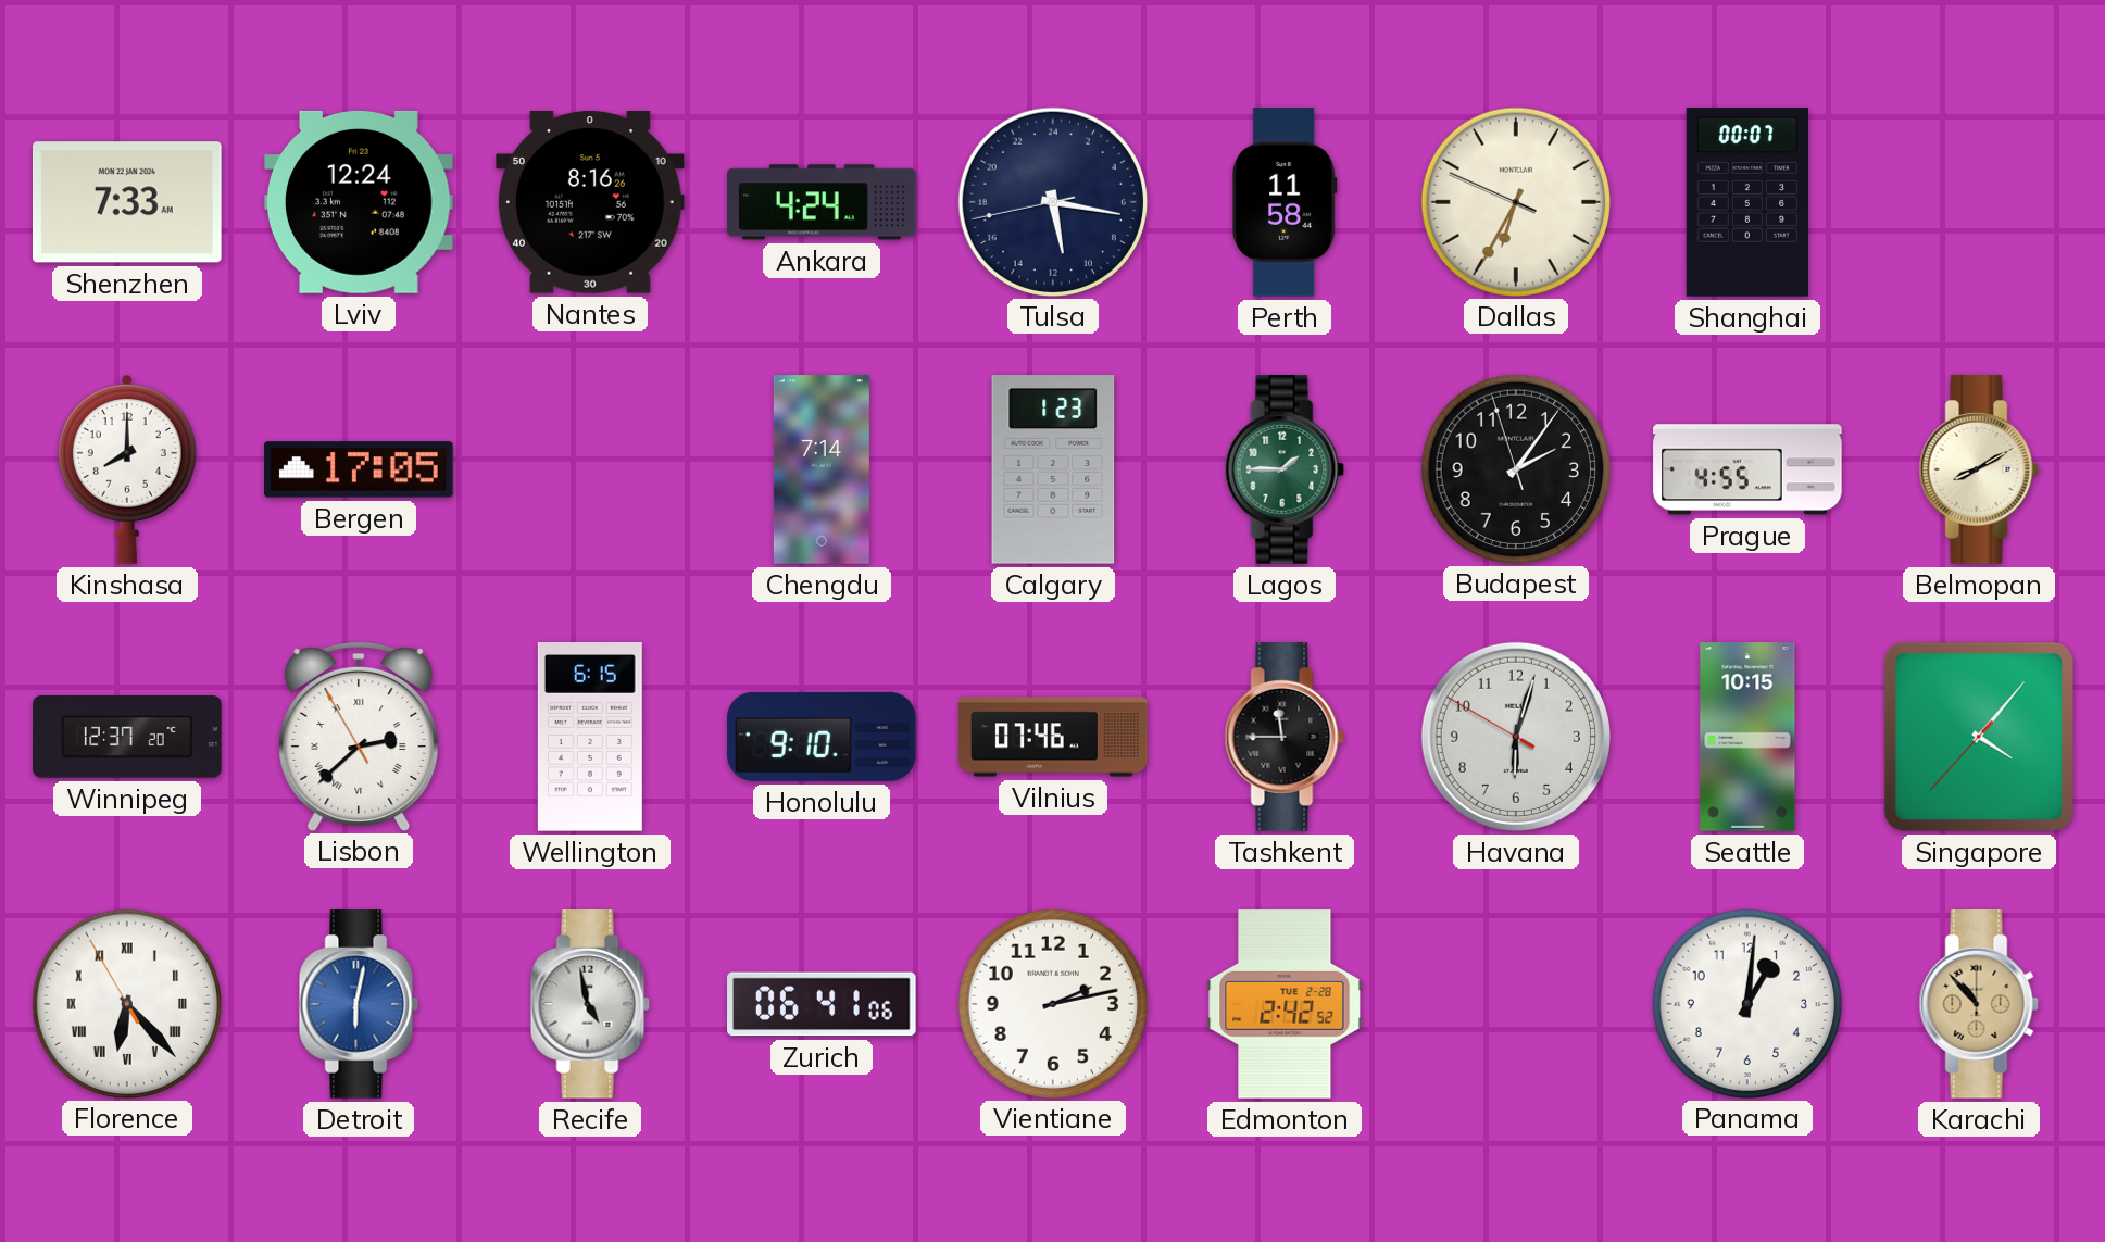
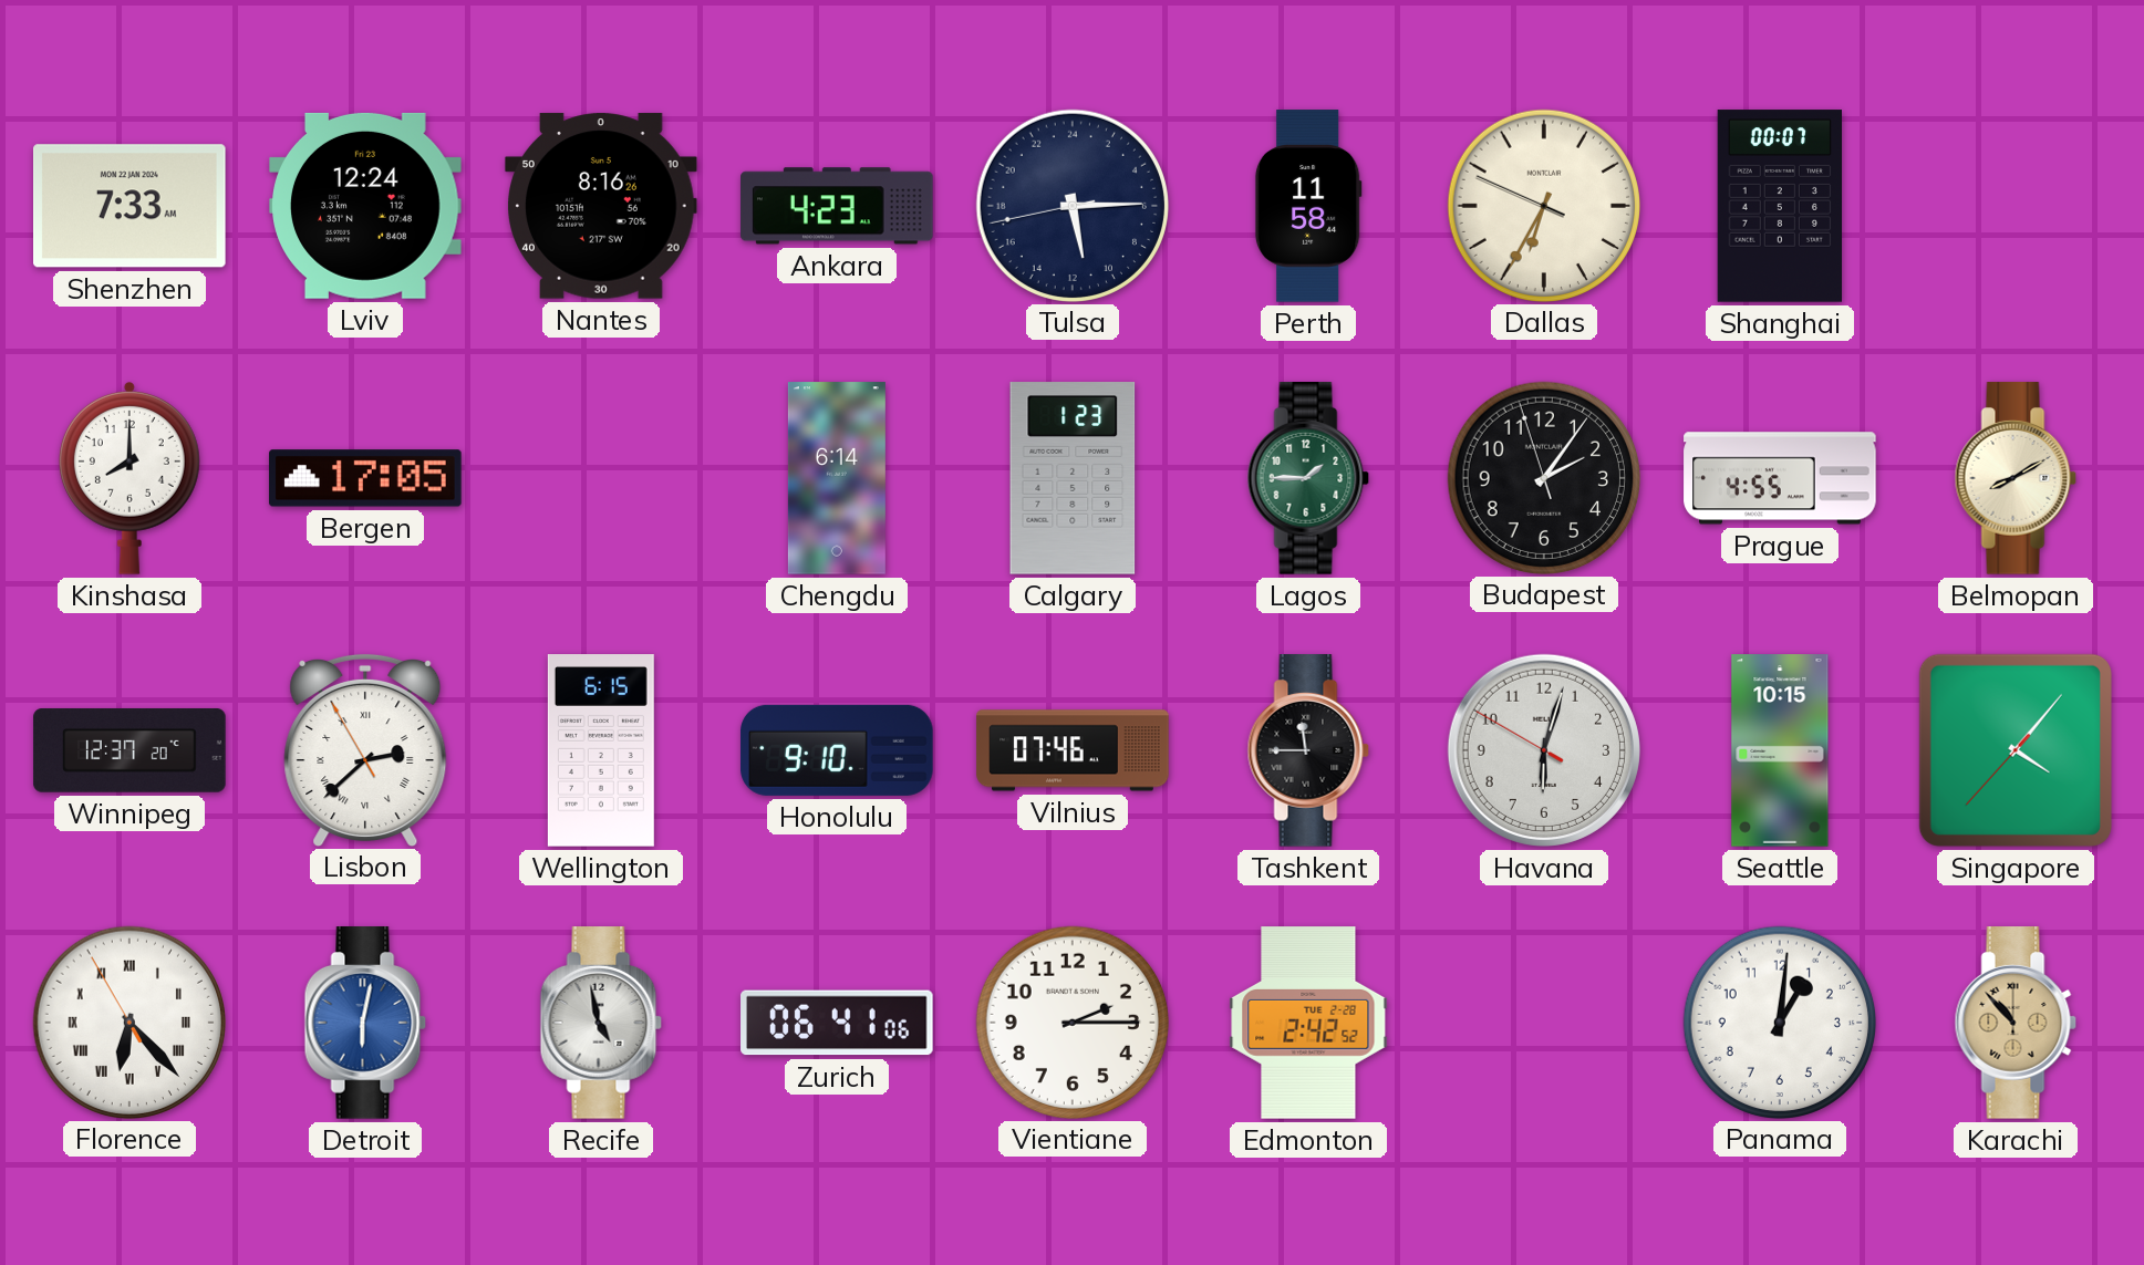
Ankara: 4:24 -> 4:23 (837, 206)
Tulsa: 11:16 -> 11:14 (1071, 205)
Chengdu: 7:14 -> 6:14 (837, 478)
Vientiane: 2:13 -> 2:15 (1071, 1022)
